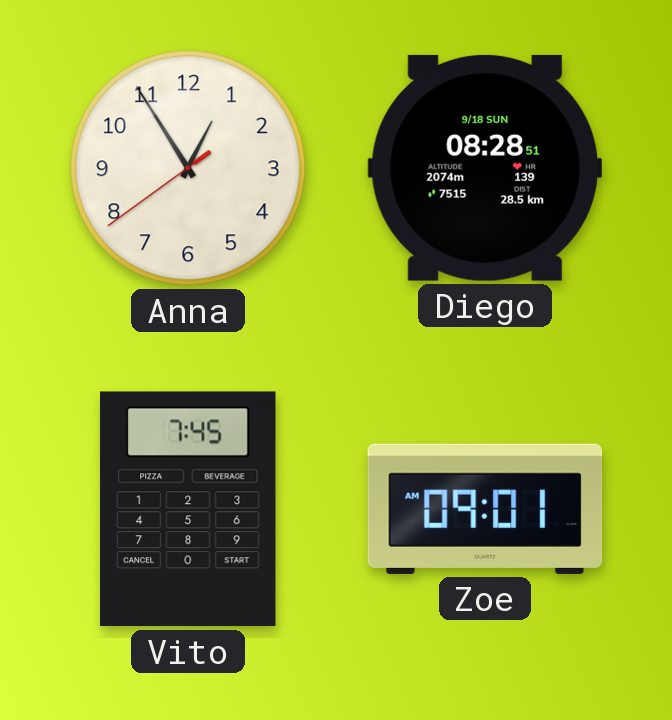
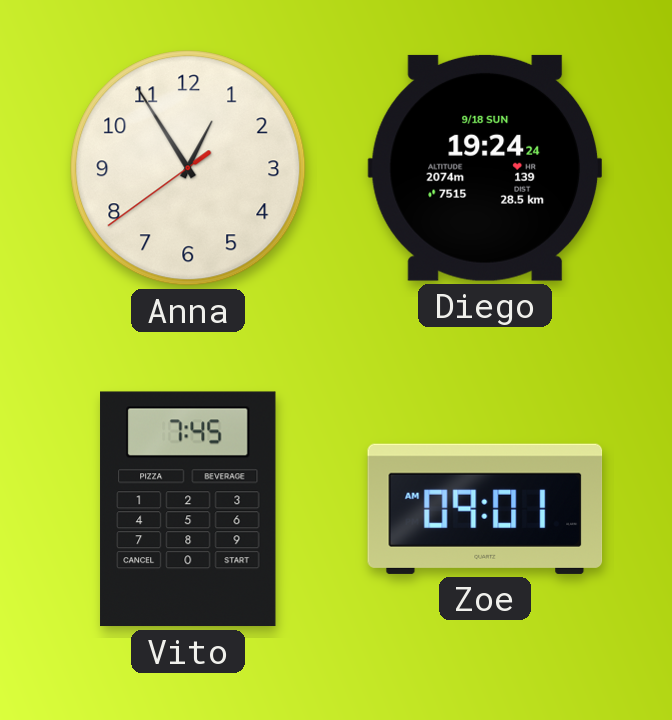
Diego: 08:28 -> 19:24 (484, 168)
